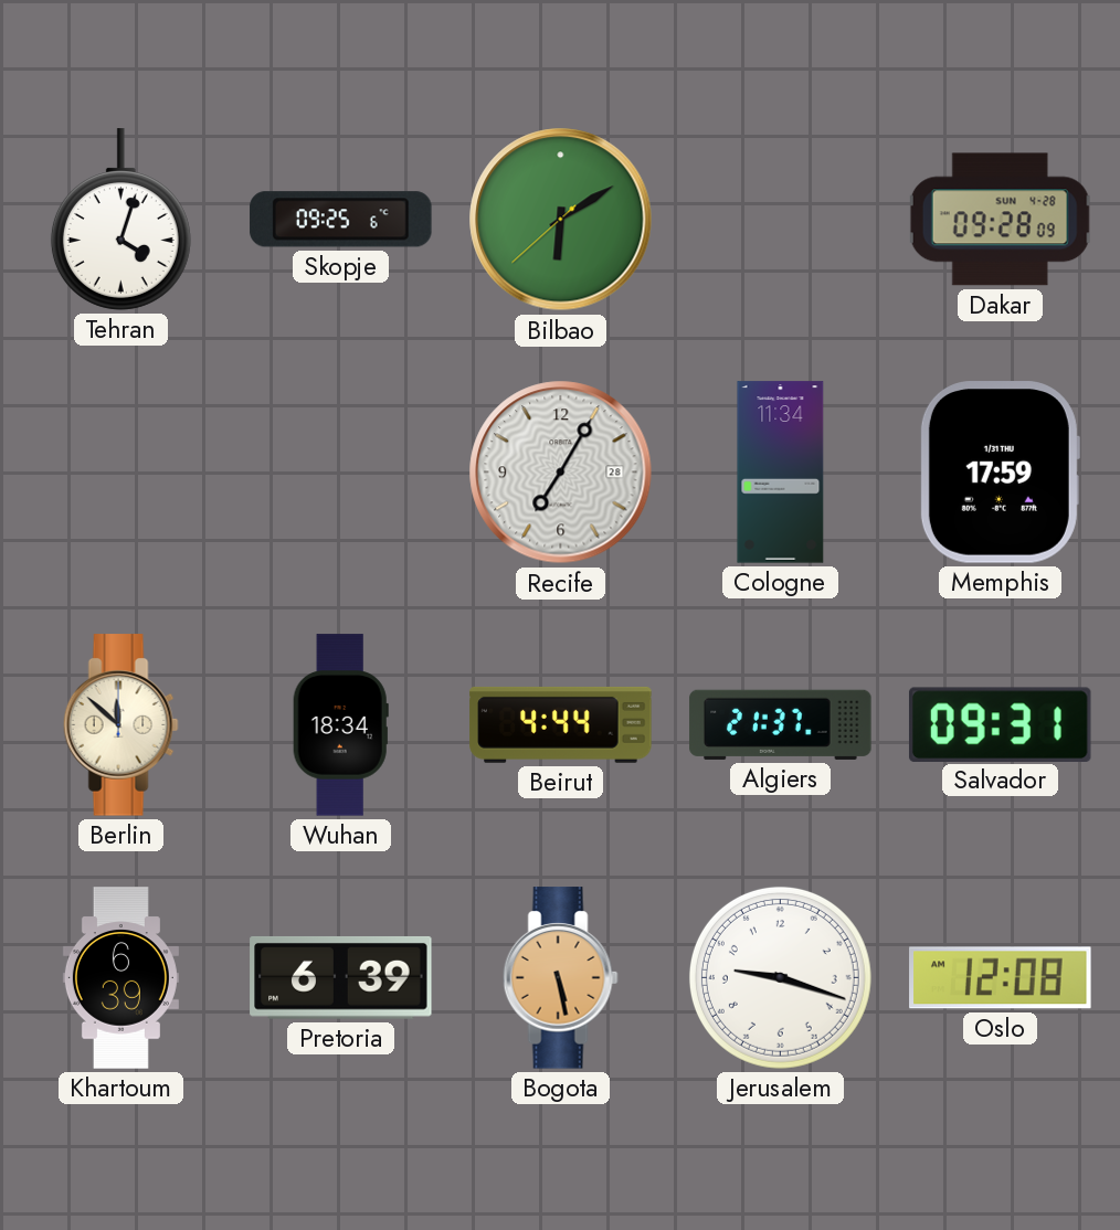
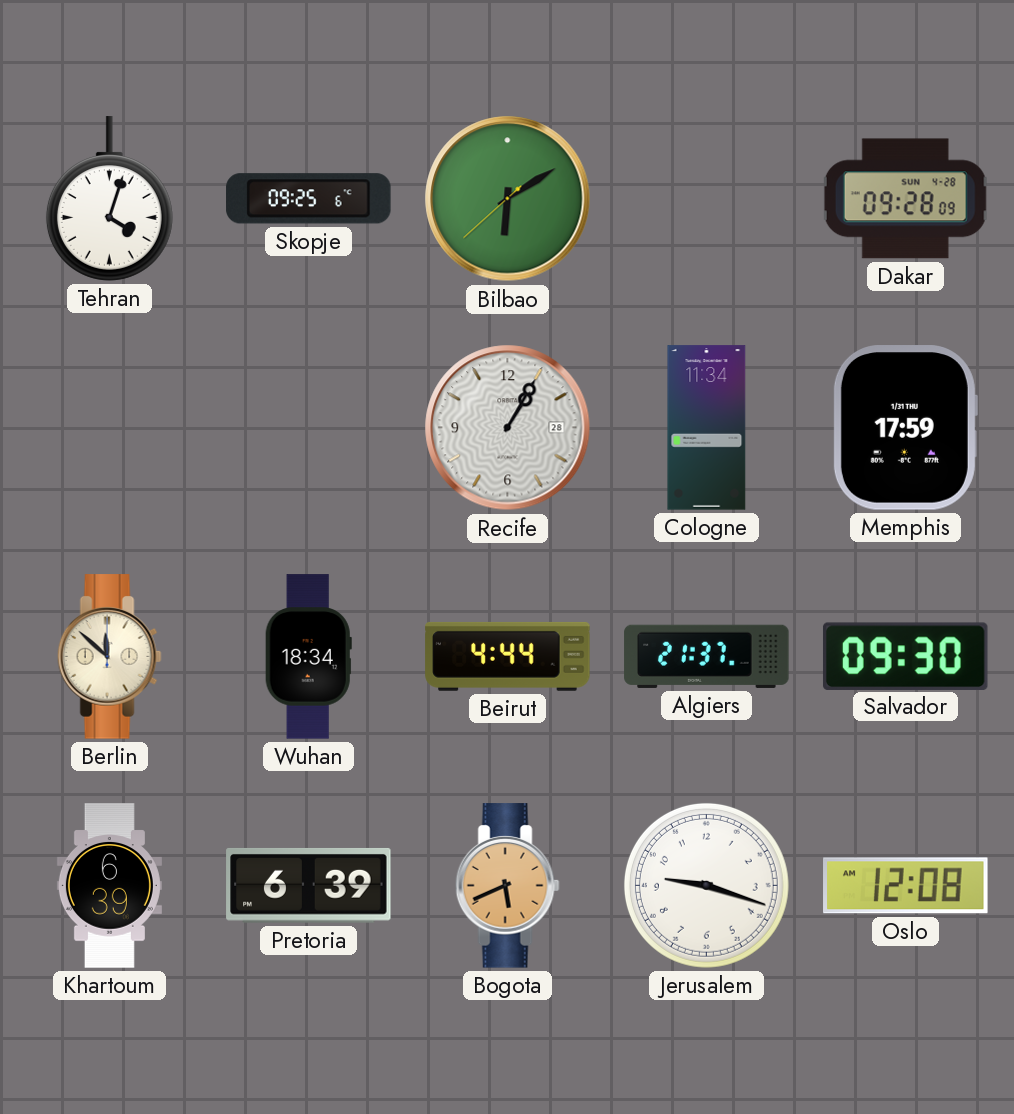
Recife: 7:05 -> 1:05 (508, 428)
Salvador: 09:31 -> 09:30 (905, 656)
Bogota: 5:28 -> 5:41 (507, 886)
